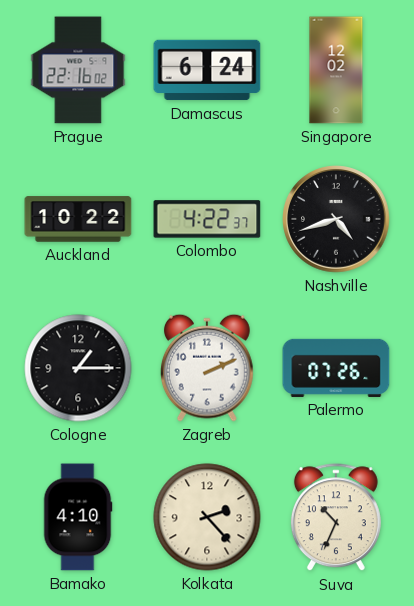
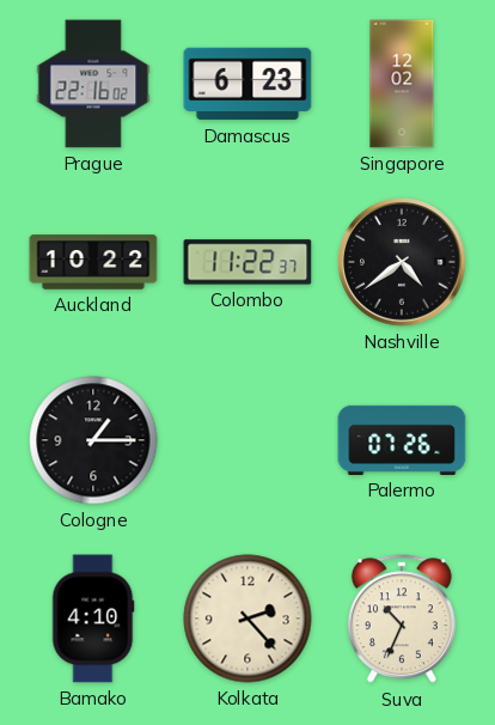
Damascus: 6:24 -> 6:23 (247, 84)
Colombo: 4:22 -> 11:22 (247, 262)
Nashville: 4:42 -> 4:39 (402, 262)
Zagreb: 2:11 -> none (207, 368)
